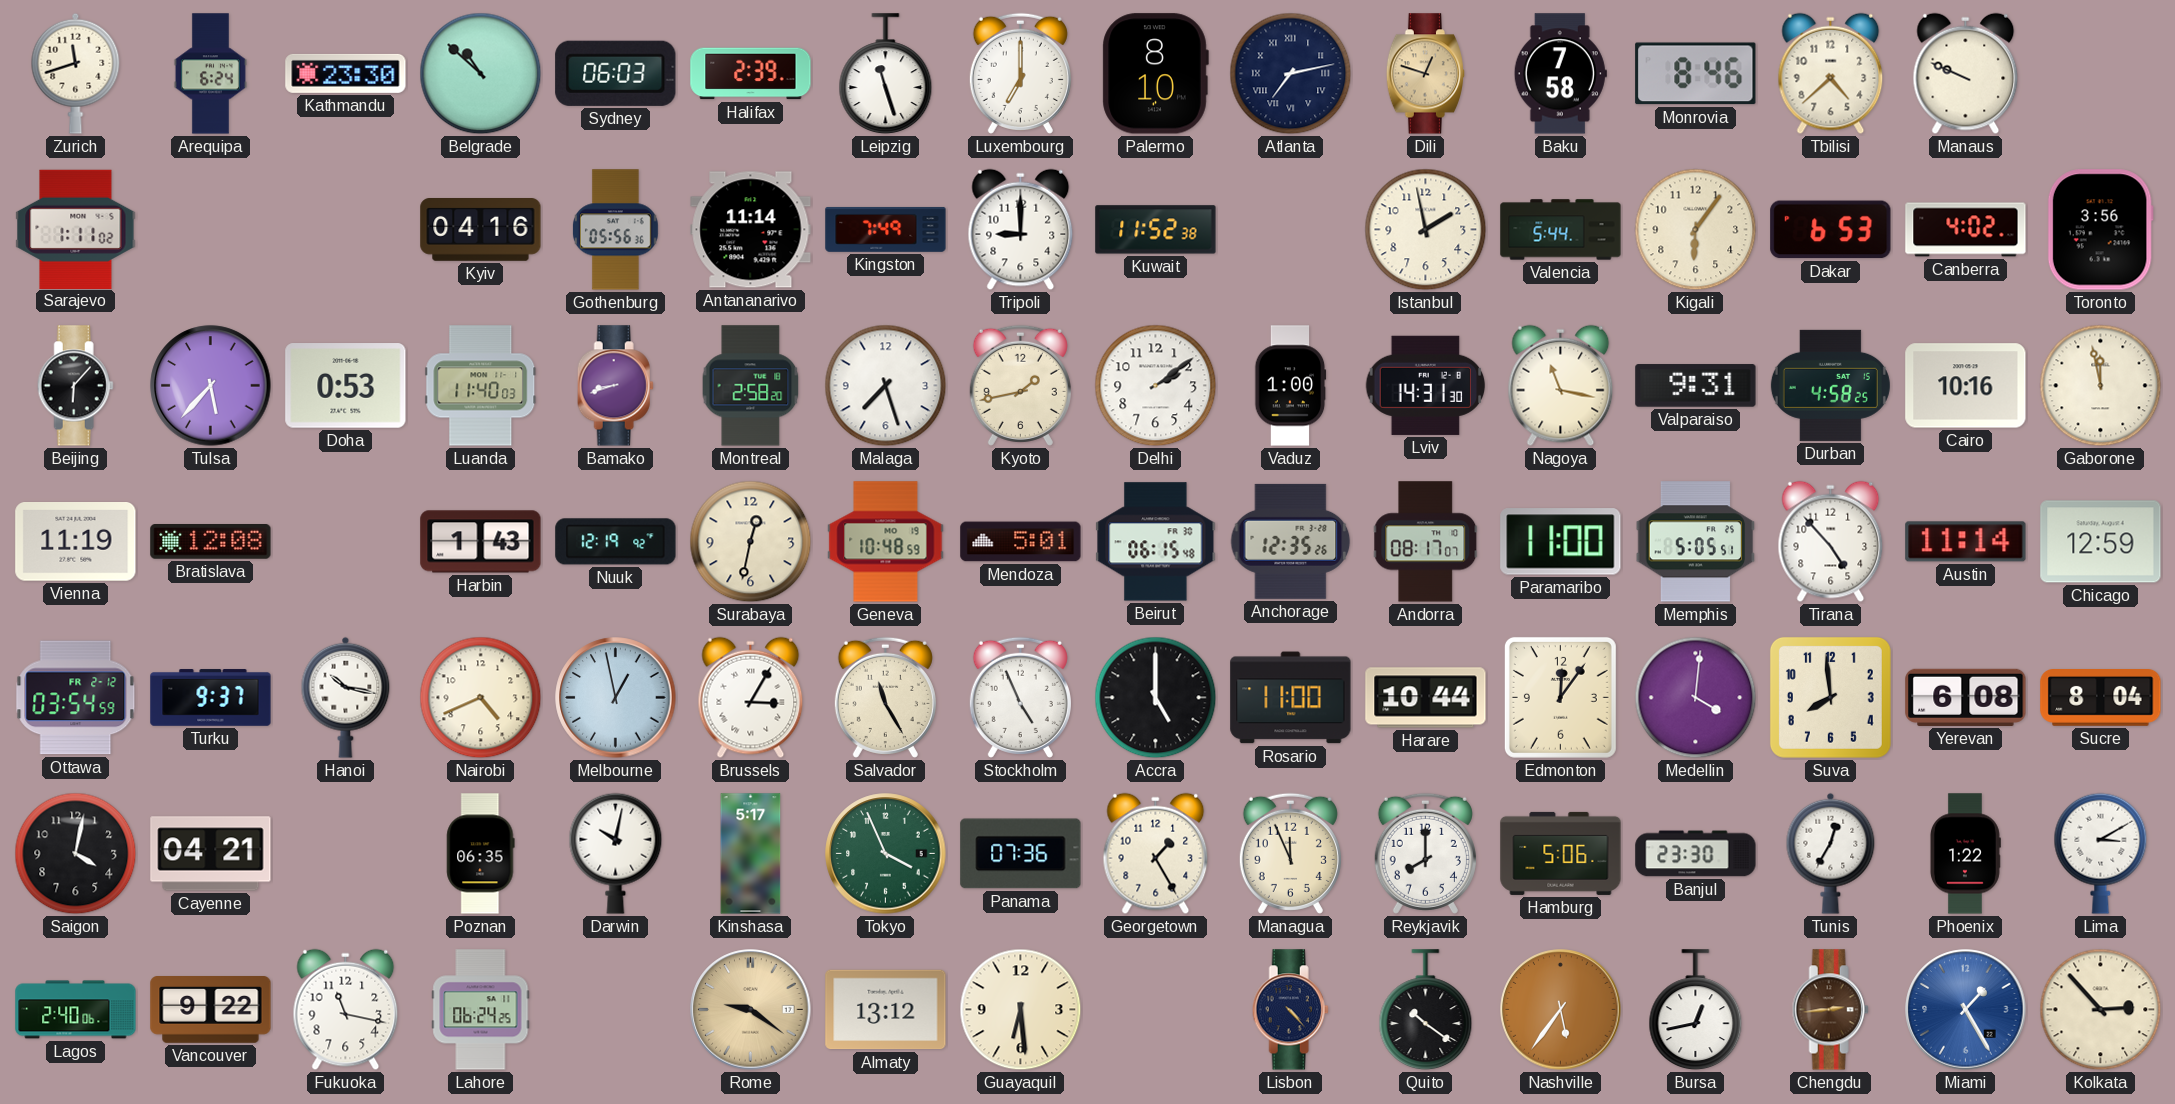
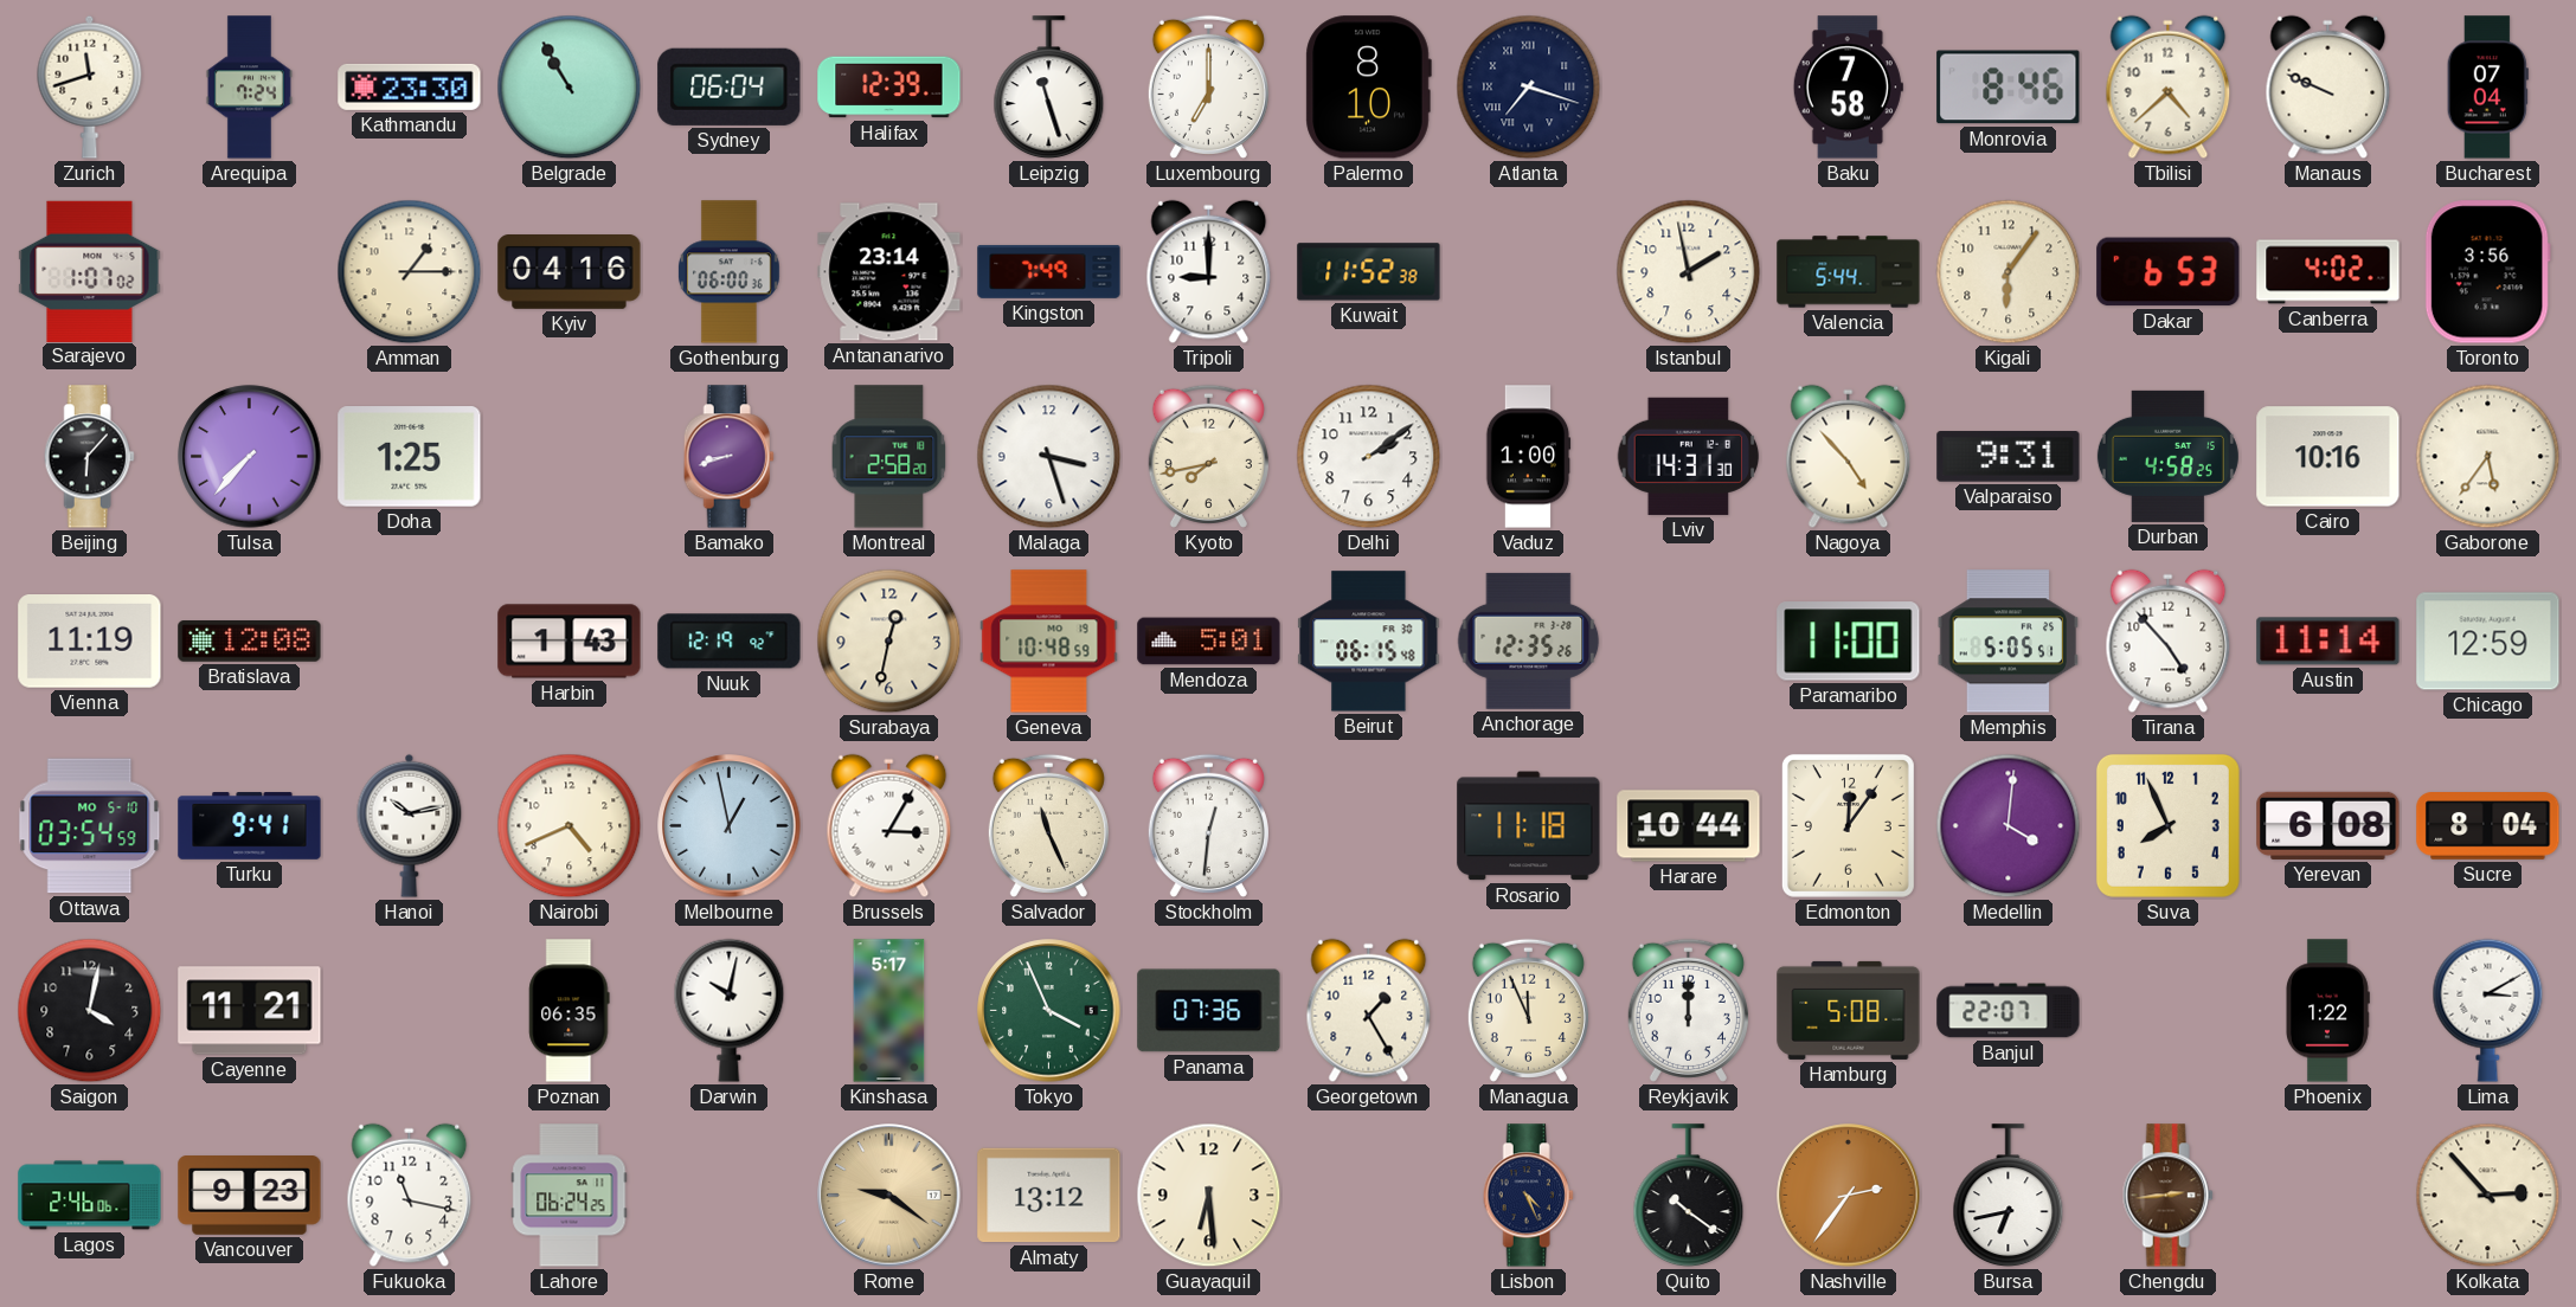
Arequipa: 6:24 -> 7:24 (249, 88)
Belgrade: 10:52 -> 10:55 (570, 88)
Sydney: 06:03 -> 06:04 (730, 86)
Halifax: 2:39 -> 12:39 (889, 88)
Atlanta: 7:13 -> 7:18 (1529, 88)
Dili: 12:48 -> none (1426, 74)
Bucharest: none -> 07:04 (2487, 88)
Sarajevo: 1:11 -> 1:07 (90, 271)
Amman: none -> 1:15 (410, 272)
Gothenburg: 05:56 -> 06:00 (728, 272)
Antananarivo: 11:14 -> 23:14 (889, 272)
Tulsa: 5:37 -> 7:37 (250, 457)
Doha: 0:53 -> 1:25 (410, 457)
Luanda: 11:40 -> none (481, 386)
Malaga: 7:27 -> 3:27 (1049, 457)
Kyoto: 1:43 -> 7:43 (1208, 456)
Nagoya: 11:17 -> 4:53 (1849, 457)
Gaborone: 11:58 -> 5:36 (2488, 457)
Andorra: 08:17 -> none (1426, 542)
Ottawa date: FR 2-12 -> MO 5-10 (90, 826)
Turku: 9:37 -> 9:41 (250, 826)
Hanoi: 10:17 -> 10:13 (410, 825)
Salvador: 11:25 -> 11:26 (1048, 825)
Stockholm: 4:56 -> 12:31 (1208, 825)
Accra: 5:00 -> none (1156, 698)
Rosario: 11:00 -> 11:18 (1529, 826)
Suva: 7:59 -> 7:56 (2167, 825)
Cayenne: 04:21 -> 11:21 (250, 1011)
Reykjavik: 8:00 -> 12:00 (1688, 1010)
Hamburg: 5:06 -> 5:08 (1849, 1010)
Banjul: 23:30 -> 22:07 (2009, 1011)
Tunis: 12:35 -> none (1831, 853)
Lagos: 2:40 -> 2:46 (90, 1196)
Vancouver: 9:22 -> 9:23 (250, 1196)
Lisbon: 4:23 -> 4:26 (1528, 1196)
Nashville: 5:36 -> 2:36 (1849, 1196)
Bursa: 12:43 -> 6:43 (2009, 1196)
Miami: 1:25 -> none (1966, 1010)
